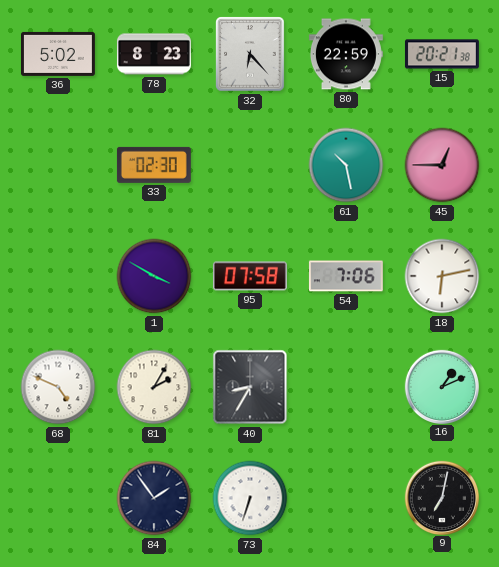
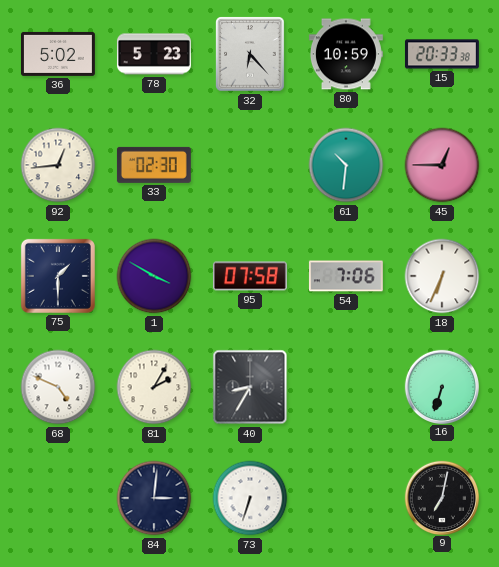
78: 8:23 -> 5:23 (154, 54)
80: 22:59 -> 10:59 (346, 54)
15: 20:21 -> 20:33 (442, 54)
92: none -> 12:44 (58, 165)
61: 10:28 -> 10:31 (346, 165)
75: none -> 1:30 (58, 276)
18: 6:13 -> 6:34 (442, 276)
16: 1:11 -> 6:33 (441, 386)
84: 1:54 -> 3:01 (154, 498)
